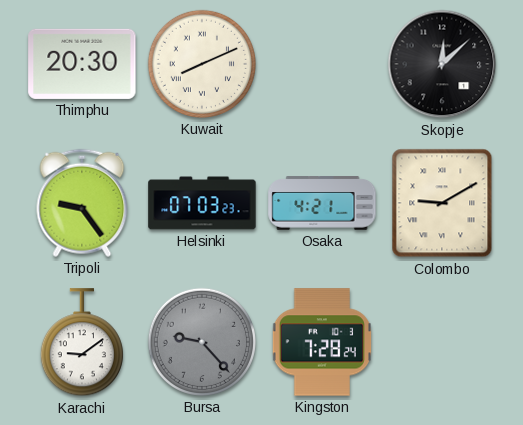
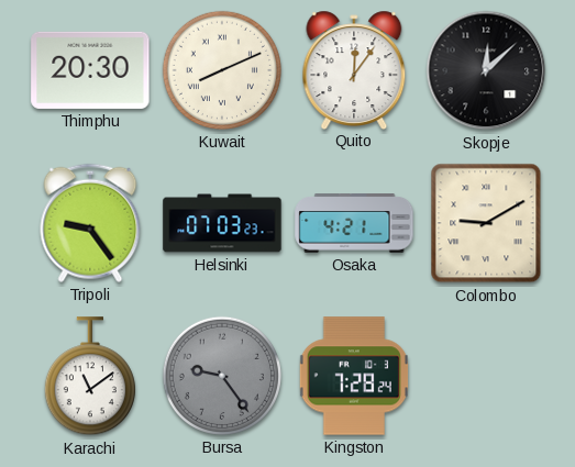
Quito: none -> 12:06 (354, 69)
Karachi: 9:09 -> 11:09 (90, 377)
Bursa: 9:23 -> 9:24 (222, 376)
